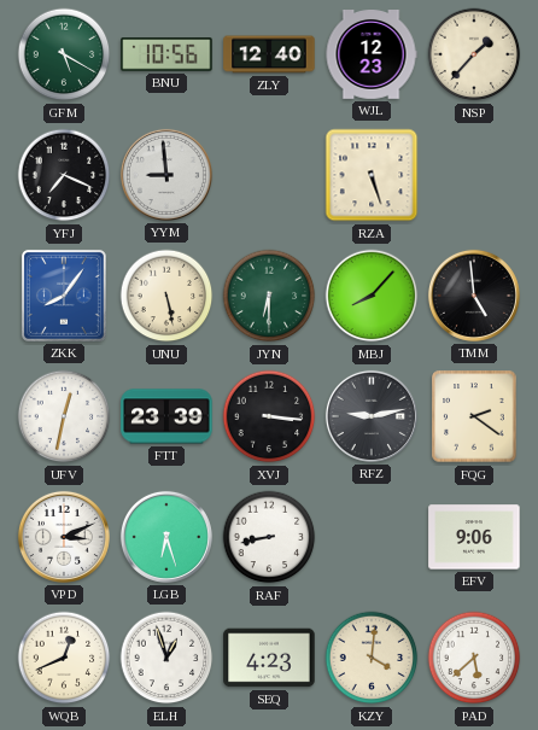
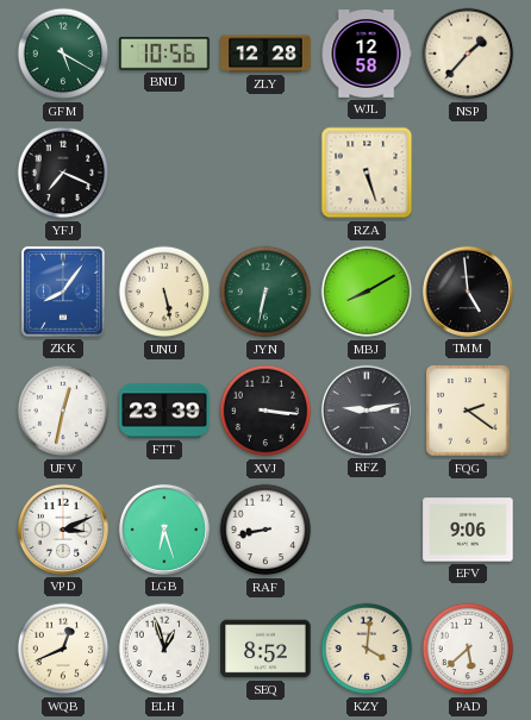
ZLY: 12:40 -> 12:28 (265, 54)
WJL: 12:23 -> 12:58 (367, 55)
YYM: 8:59 -> none (166, 175)
JYN: 6:30 -> 6:32 (265, 292)
MBJ: 8:07 -> 8:10 (367, 292)
SEQ: 4:23 -> 8:52 (265, 649)
